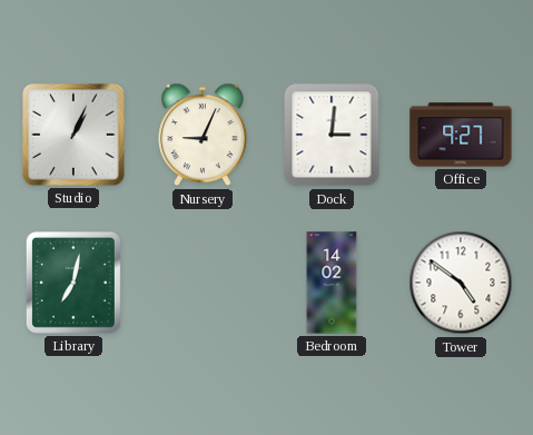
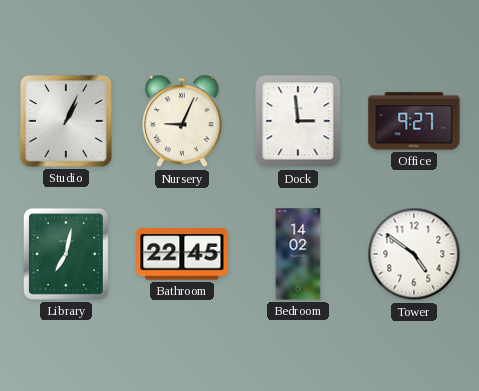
Dock: 3:01 -> 2:59 (298, 121)
Bathroom: none -> 22:45 (182, 254)
